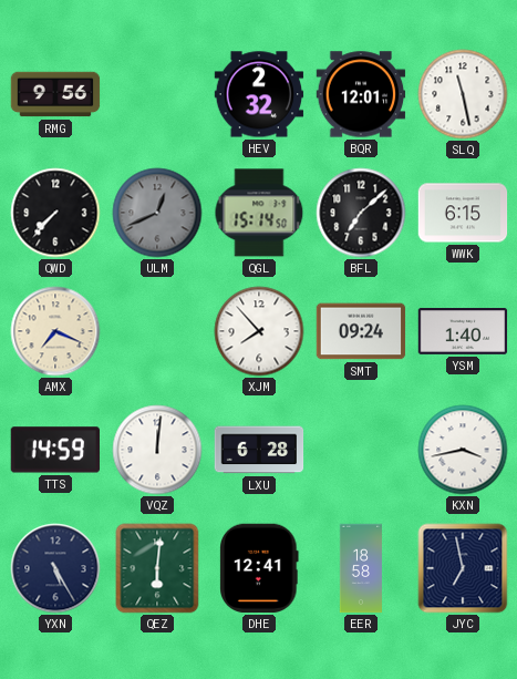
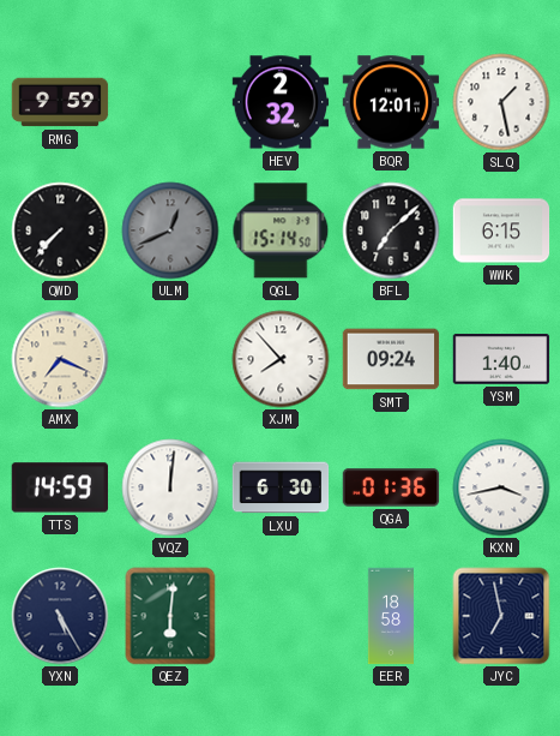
RMG: 9:56 -> 9:59 (60, 102)
SLQ: 11:28 -> 1:28 (501, 102)
LXU: 6:28 -> 6:30 (281, 487)
QGA: none -> 01:36 (391, 487)
DHE: 12:41 -> none (259, 568)
